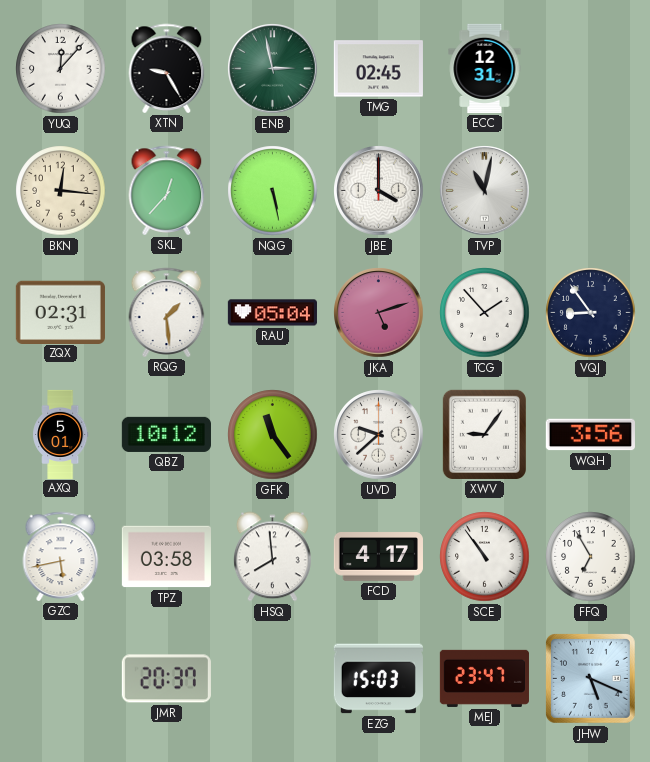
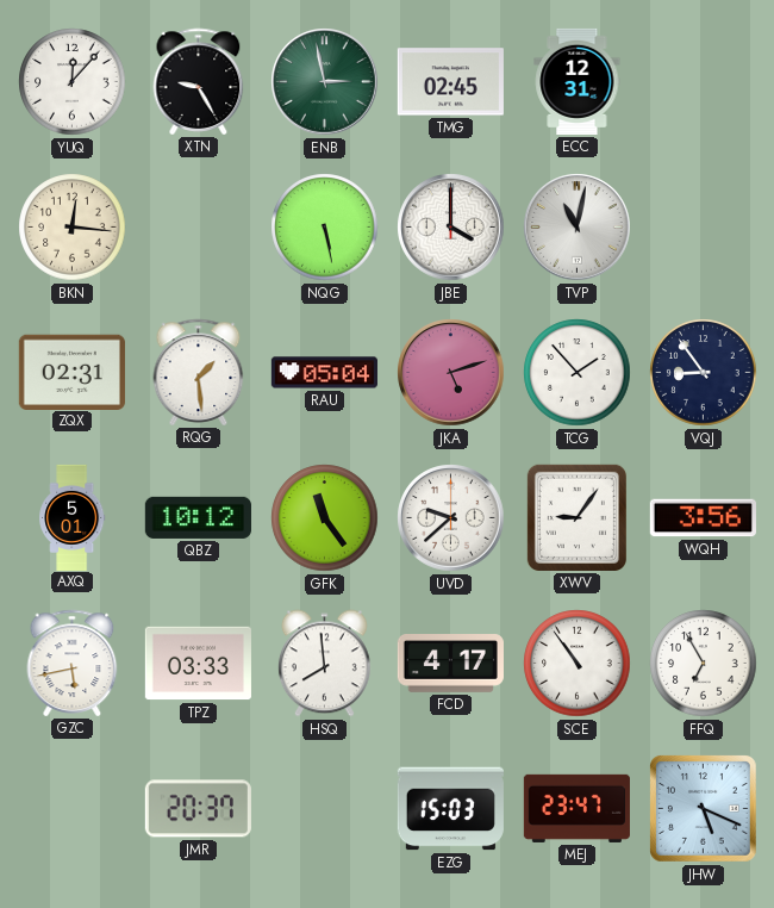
SKL: 12:37 -> none (167, 190)
TPZ: 03:58 -> 03:33 (198, 664)
